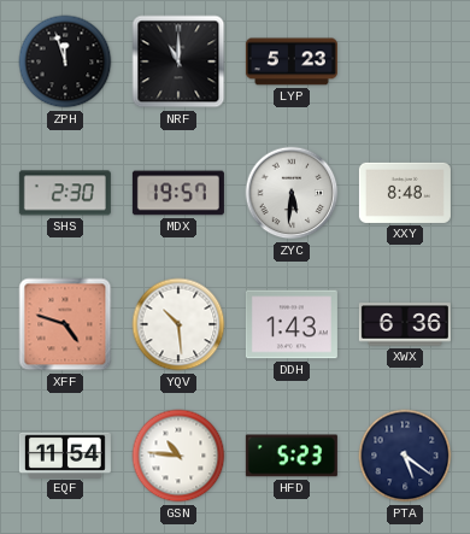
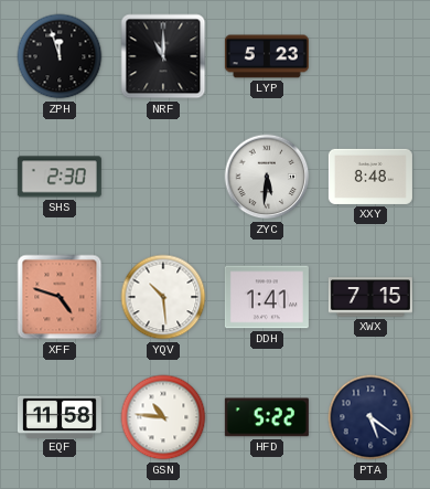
MDX: 19:57 -> none (178, 193)
DDH: 1:43 -> 1:41 (267, 297)
XWX: 6:36 -> 7:15 (370, 297)
EQF: 11:54 -> 11:58 (60, 416)
HFD: 5:23 -> 5:22 (267, 417)
